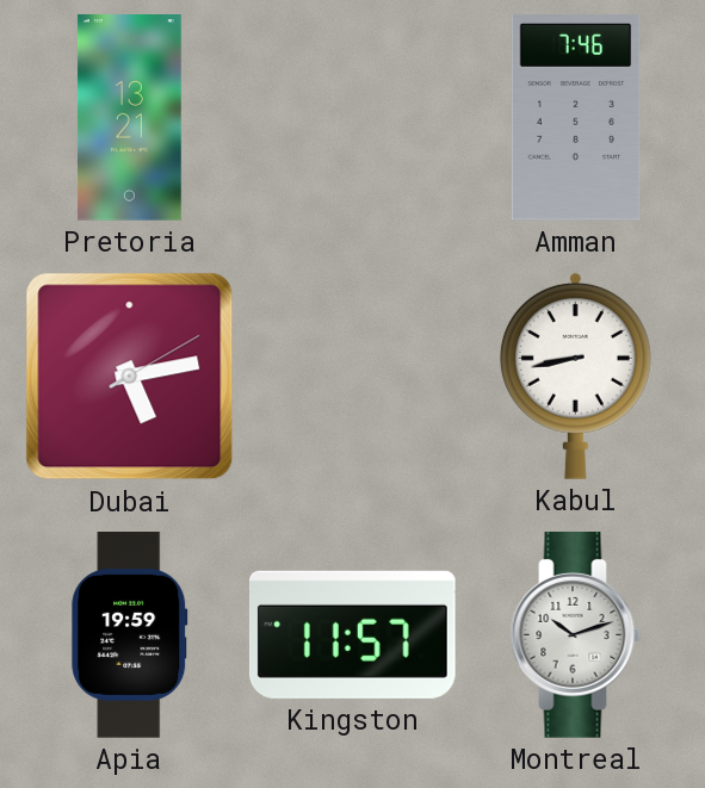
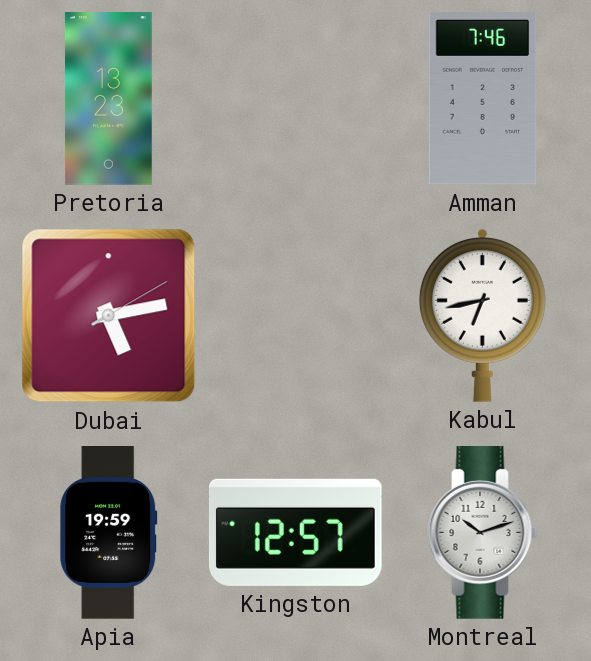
Pretoria: 13:21 -> 13:23 (108, 99)
Kabul: 8:43 -> 6:43 (482, 315)
Kingston: 11:57 -> 12:57 (295, 532)
